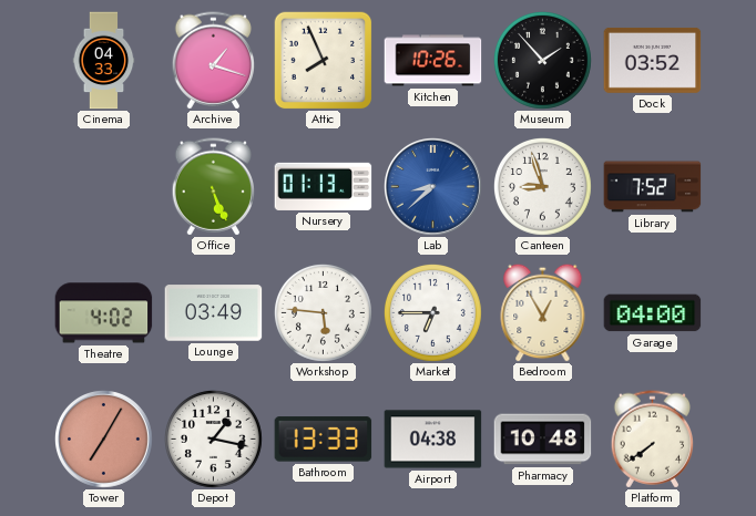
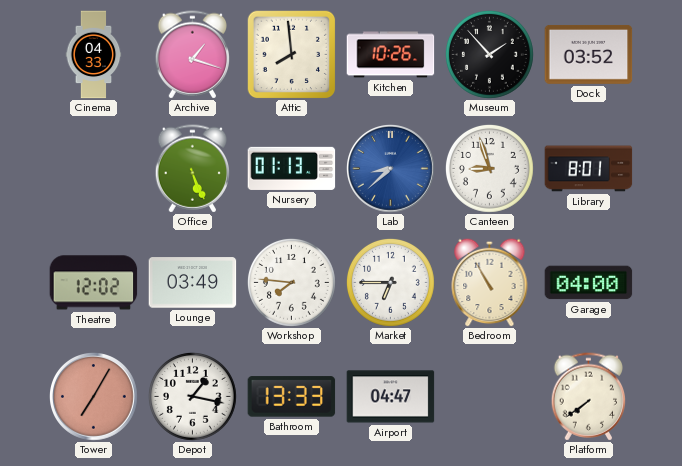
Attic: 7:56 -> 7:59 (291, 54)
Library: 7:52 -> 8:01 (589, 169)
Theatre: 4:02 -> 12:02 (94, 283)
Workshop: 5:46 -> 7:46 (291, 282)
Bedroom: 12:55 -> 10:55 (490, 282)
Airport: 04:38 -> 04:47 (391, 397)
Pharmacy: 10:48 -> none (543, 440)
